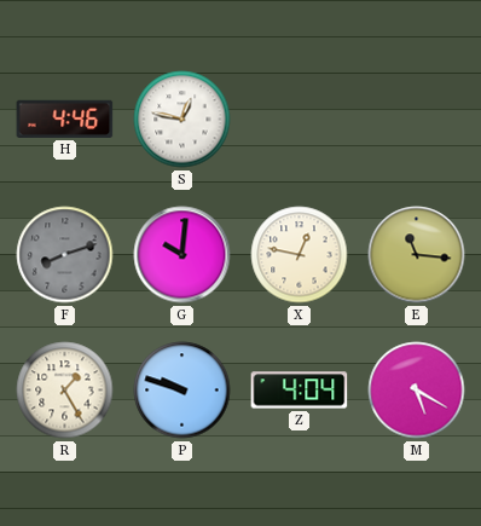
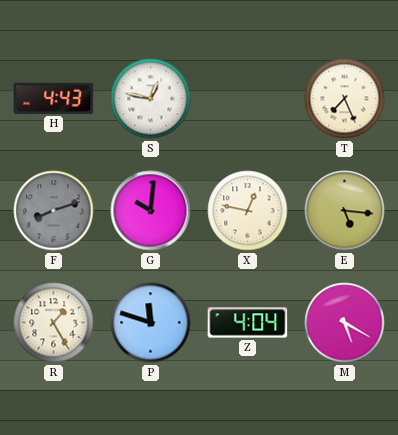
H: 4:46 -> 4:43 (54, 98)
T: none -> 7:26 (345, 99)
E: 11:16 -> 5:16 (345, 211)
P: 9:48 -> 11:48 (151, 323)
